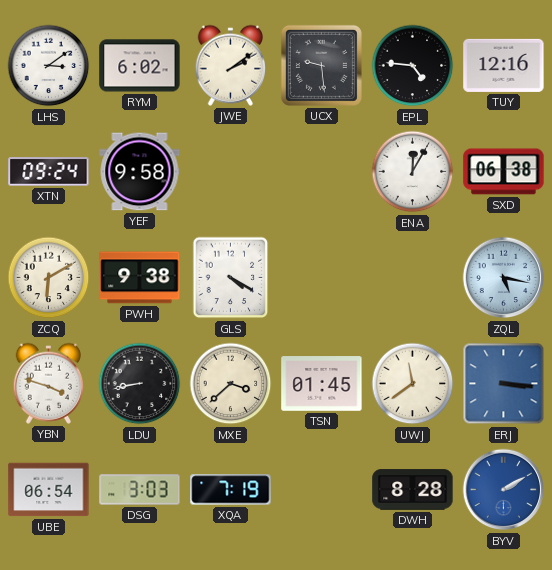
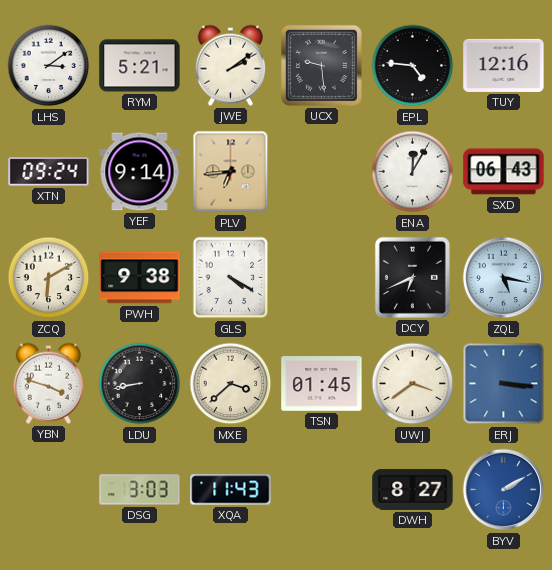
RYM: 6:02 -> 5:21 (140, 66)
YEF: 9:58 -> 9:14 (140, 172)
PLV: none -> 6:44 (231, 172)
SXD: 06:38 -> 06:43 (504, 172)
DCY: none -> 6:41 (412, 277)
UWJ: 11:39 -> 3:39 (413, 384)
UBE: 06:54 -> none (49, 490)
XQA: 7:19 -> 11:43 (231, 490)
DWH: 8:28 -> 8:27 (413, 490)
